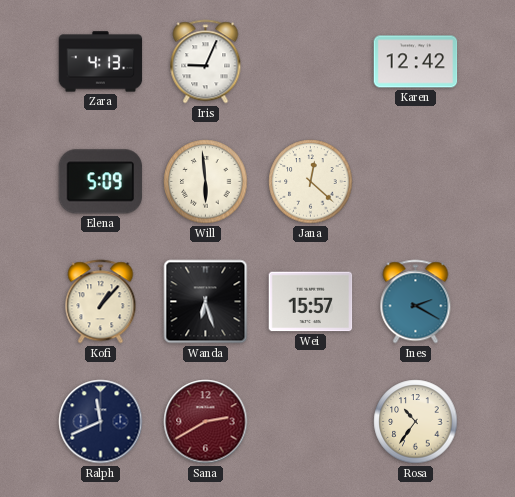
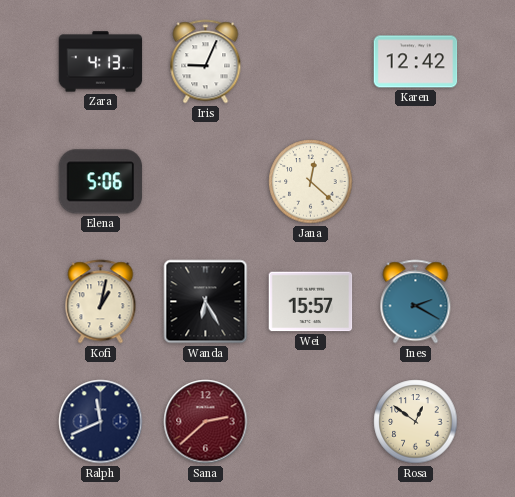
Elena: 5:09 -> 5:06 (101, 182)
Will: 5:59 -> none (206, 182)
Kofi: 1:07 -> 1:02 (101, 302)
Wanda: 6:27 -> 6:25 (206, 302)
Sana: 2:40 -> 2:38 (206, 422)
Rosa: 10:36 -> 12:51 (416, 422)
